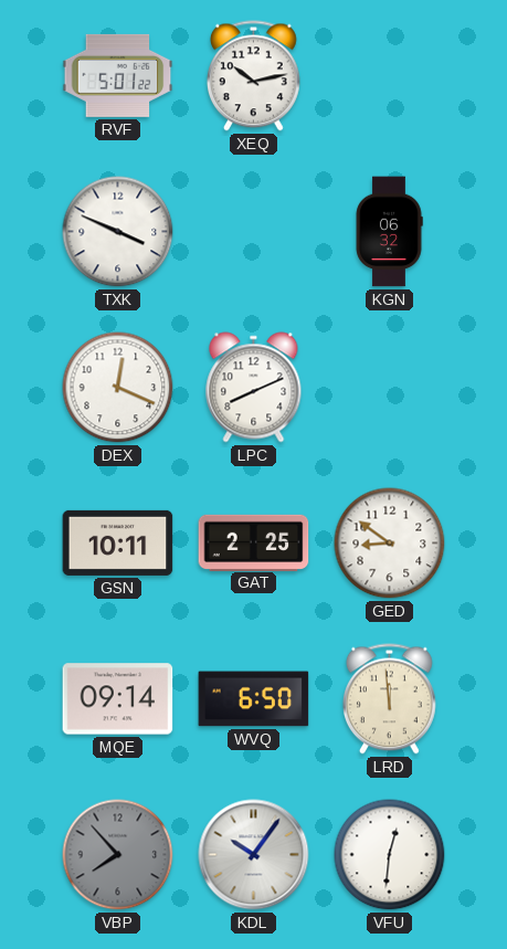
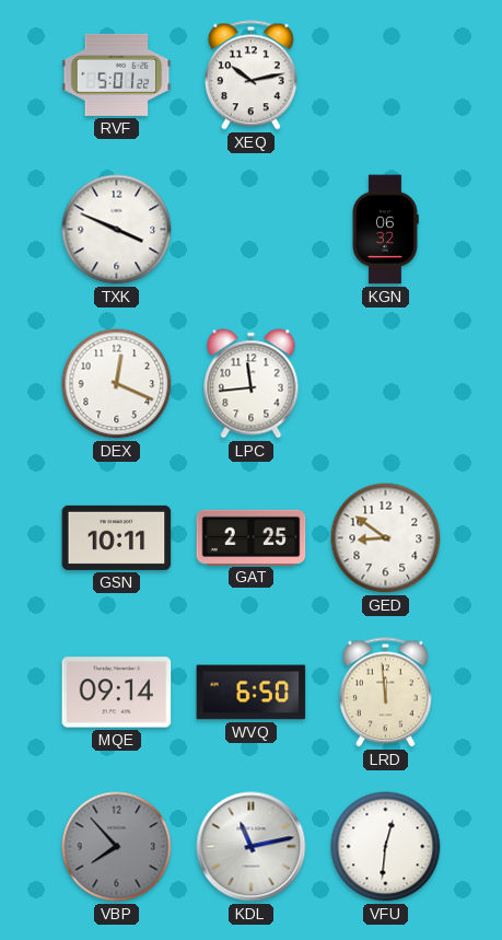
LPC: 8:11 -> 11:44 (252, 384)
KDL: 10:06 -> 11:13 (252, 847)
